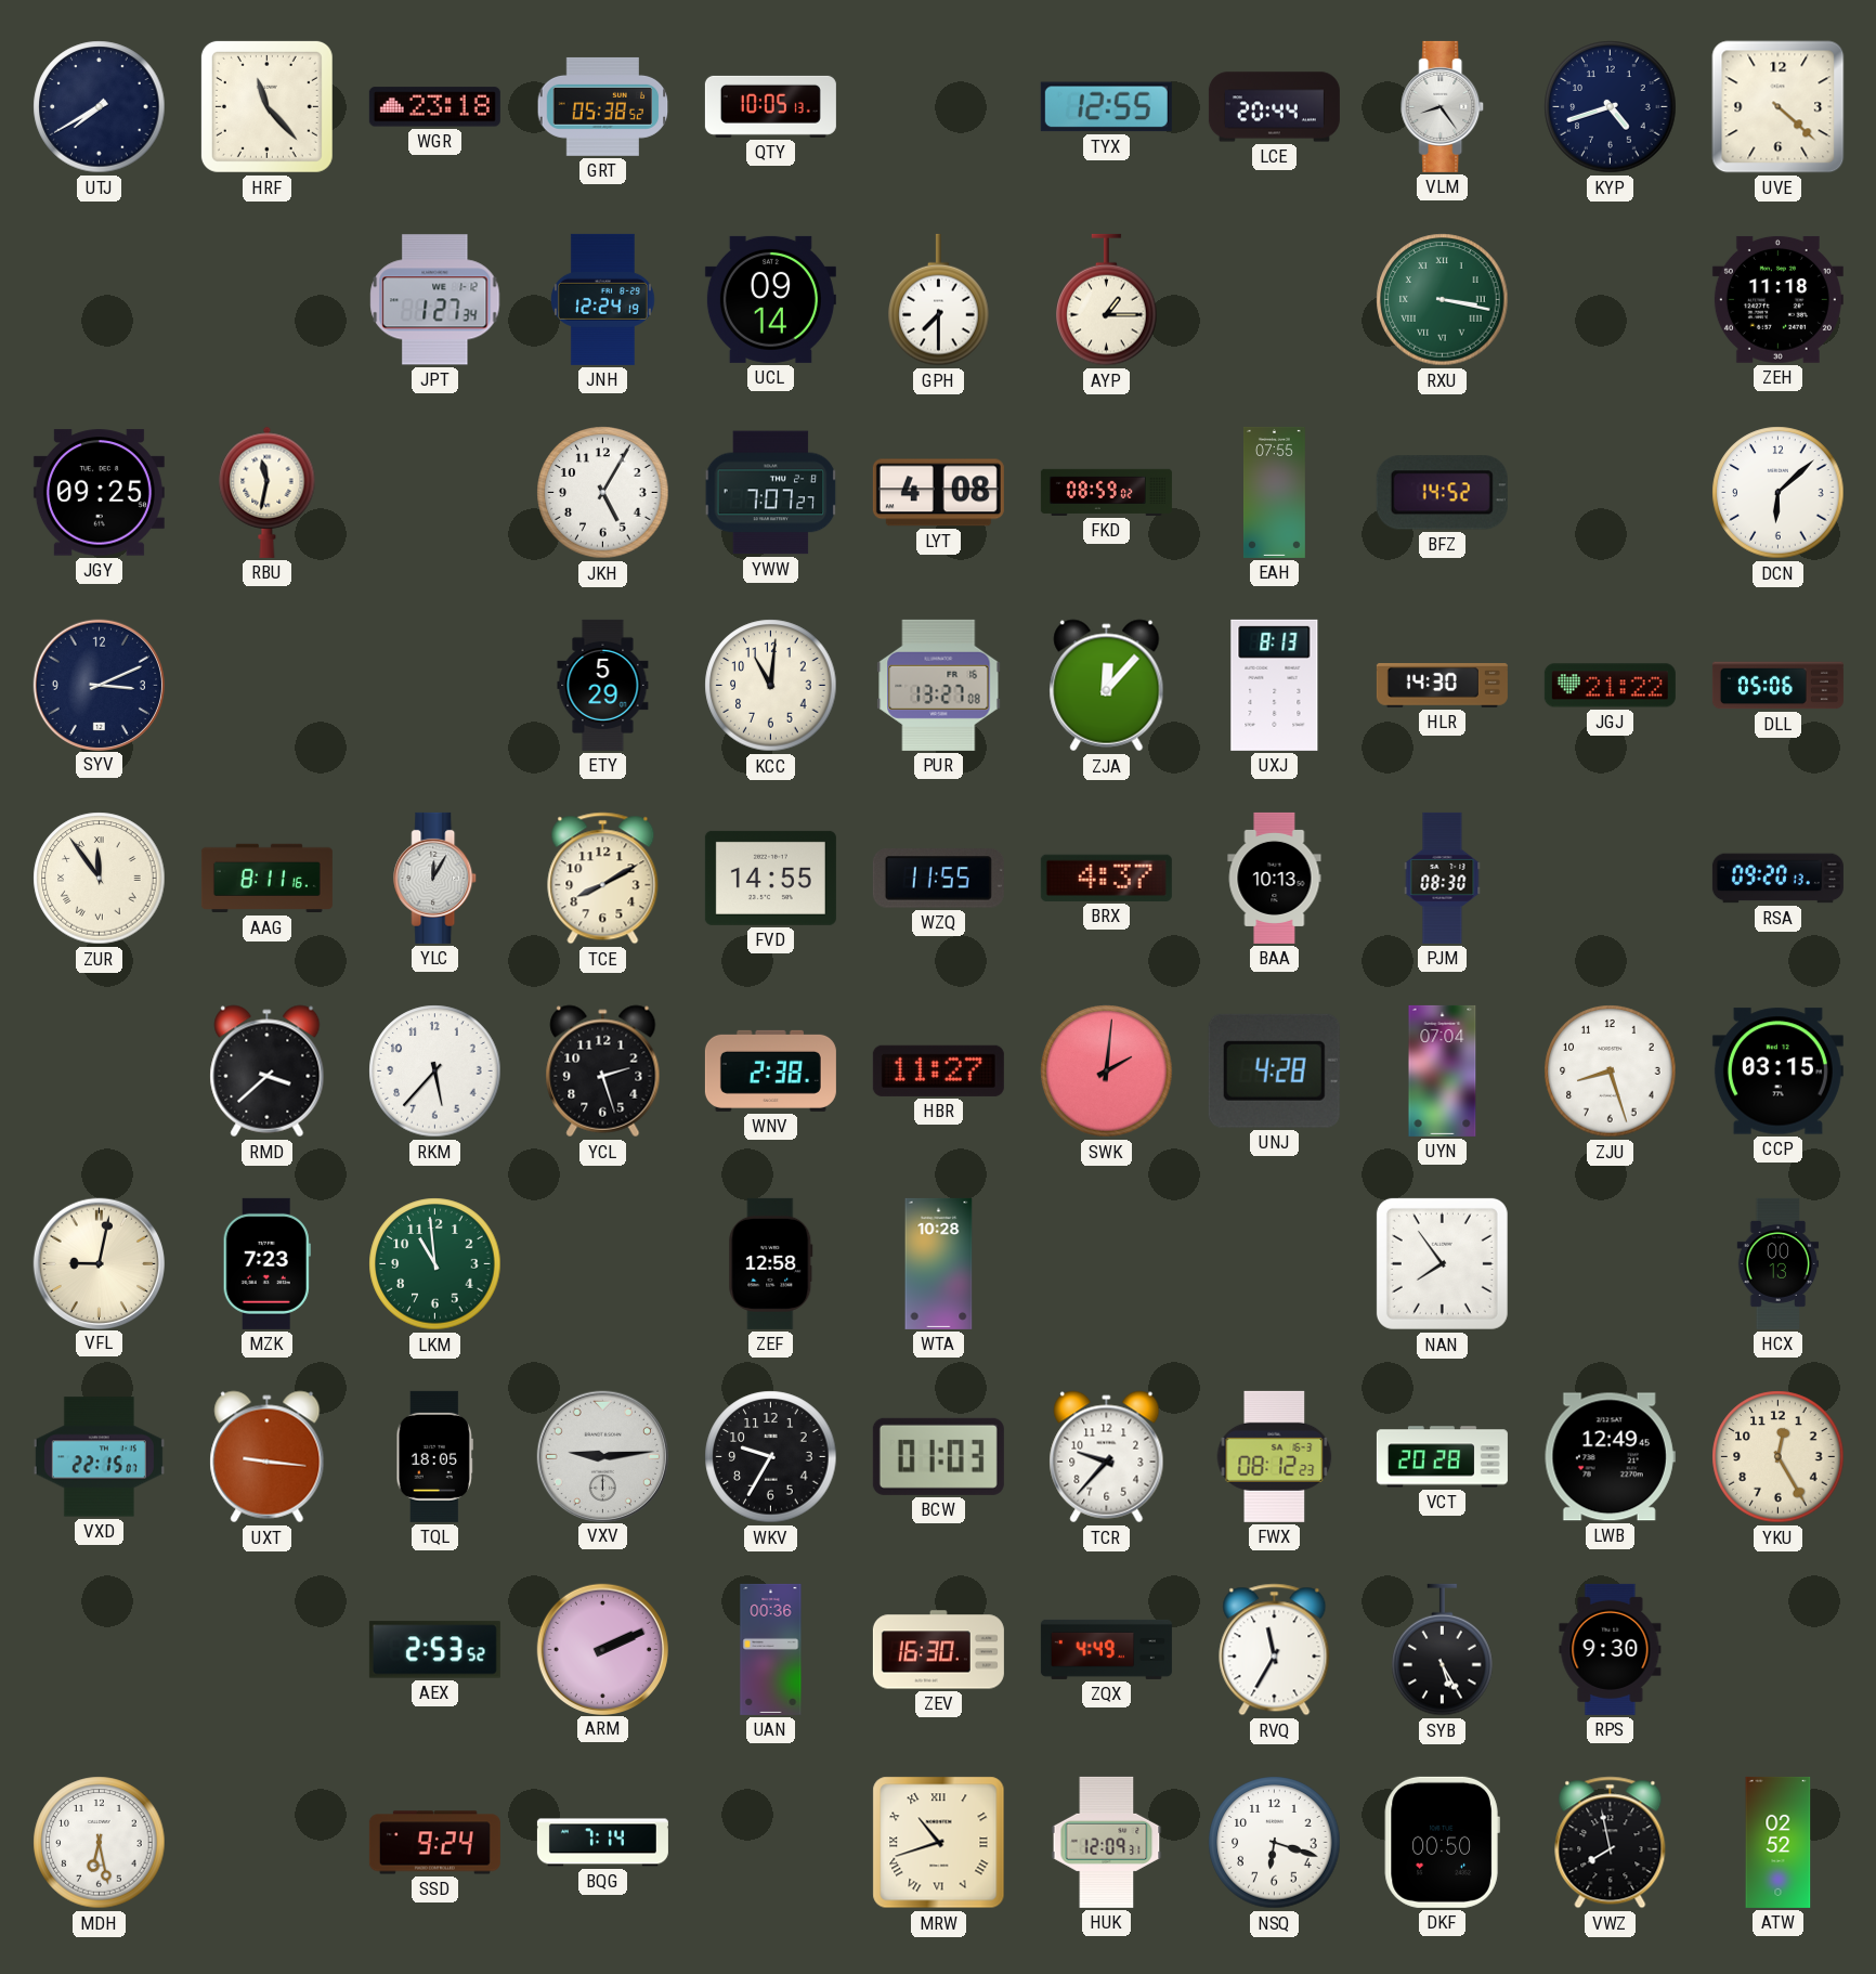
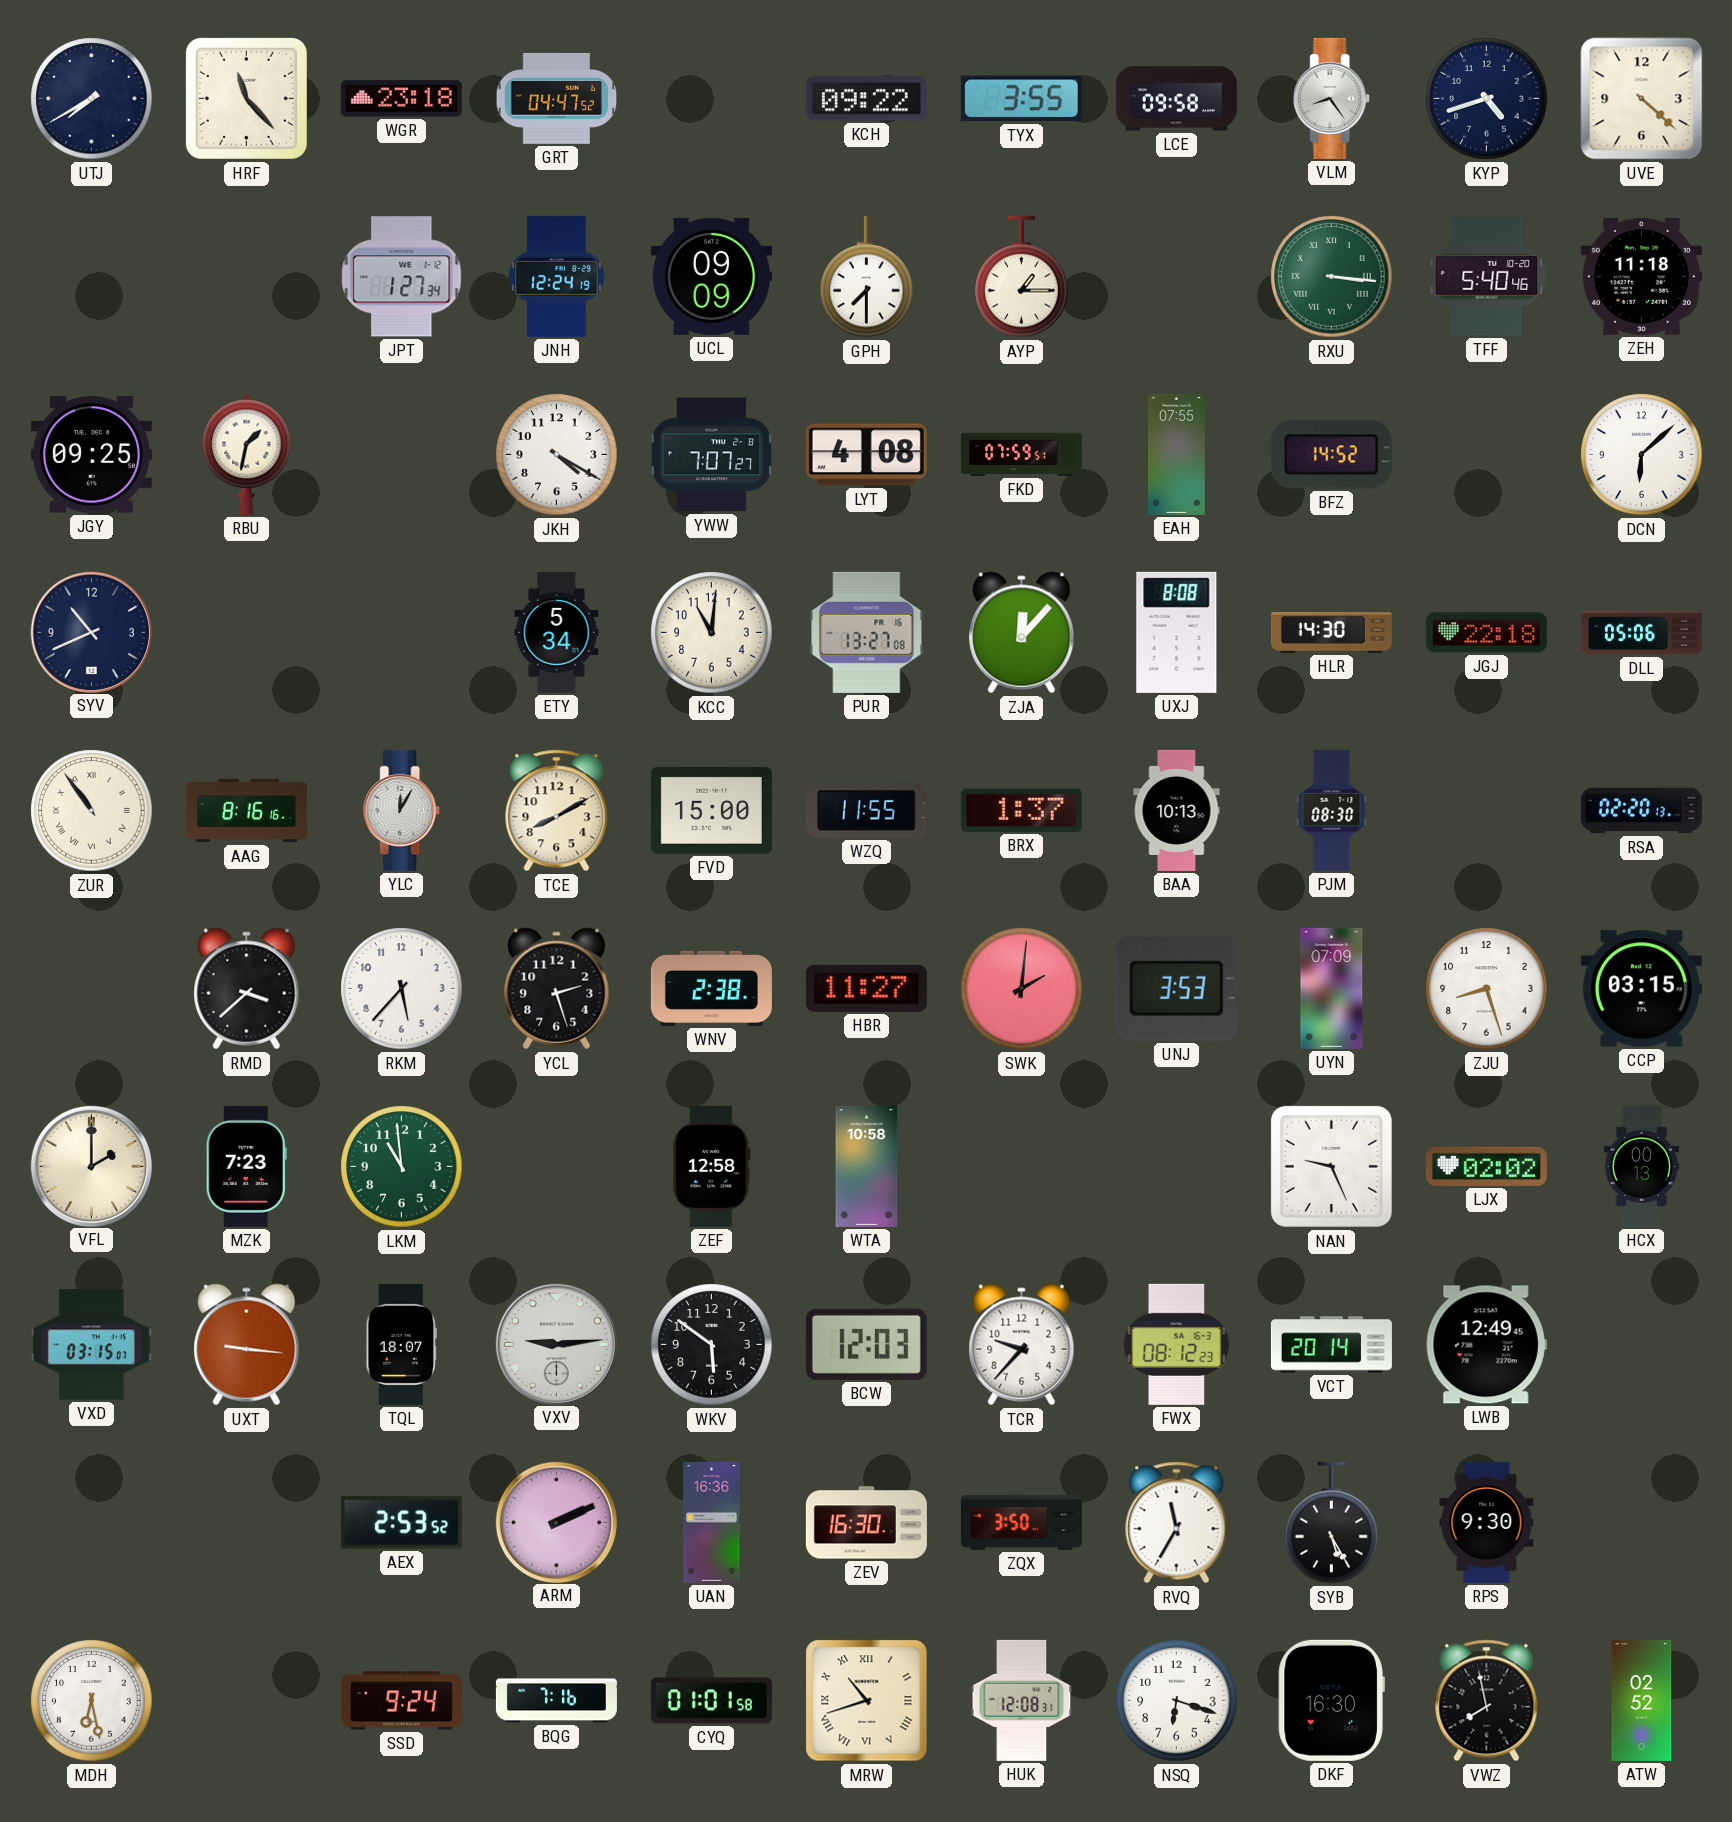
GRT: 05:38 -> 04:47 (557, 98)
QTY: 10:05 -> none (770, 106)
KCH: none -> 09:22 (866, 99)
TYX: 12:55 -> 3:55 (1021, 99)
LCE: 20:44 -> 09:58 (1176, 99)
UCL: 09:14 -> 09:09 (711, 276)
RXU: 3:17 -> 3:16 (1332, 277)
TFF: none -> 5:40 (1487, 277)
RBU: 11:32 -> 1:32 (247, 454)
JKH: 5:05 -> 4:20 (557, 455)
FKD: 08:59 -> 07:59 (1021, 454)
SYV: 3:11 -> 10:41 (91, 632)
ETY: 5:29 -> 5:34 (557, 632)
UXJ: 8:13 -> 8:08 (1177, 632)
JGJ: 21:22 -> 22:18 (1486, 633)
ZUR: 11:54 -> 10:54 (92, 811)
AAG: 8:11 -> 8:16 (246, 811)
FVD: 14:55 -> 15:00 (711, 810)
BRX: 4:37 -> 1:37 (1021, 810)
RSA: 09:20 -> 02:20 (1641, 811)
UNJ: 4:28 -> 3:53 (1176, 988)
UYN: 07:04 -> 07:09 (1332, 988)
VFL: 9:02 -> 2:00 (91, 1166)
WTA: 10:28 -> 10:58 (867, 1166)
NAN: 7:54 -> 9:26 (1331, 1166)
LJX: none -> 02:02 (1486, 1166)
VXD: 22:15 -> 03:15 (91, 1345)
TQL: 18:05 -> 18:07 (401, 1344)
WKV: 9:35 -> 5:51 (712, 1345)
BCW: 01:03 -> 12:03 (866, 1344)
VCT: 20:28 -> 20:14 (1331, 1345)
YKU: 12:25 -> none (1779, 1457)
UAN: 00:36 -> 16:36 (712, 1522)
ZQX: 4:49 -> 3:50 (1021, 1522)
BQG: 7:14 -> 7:16 (556, 1701)
CYQ: none -> 01:01 (711, 1701)
HUK: 12:09 -> 12:08 (1022, 1700)
DKF: 00:50 -> 16:30 (1331, 1700)
